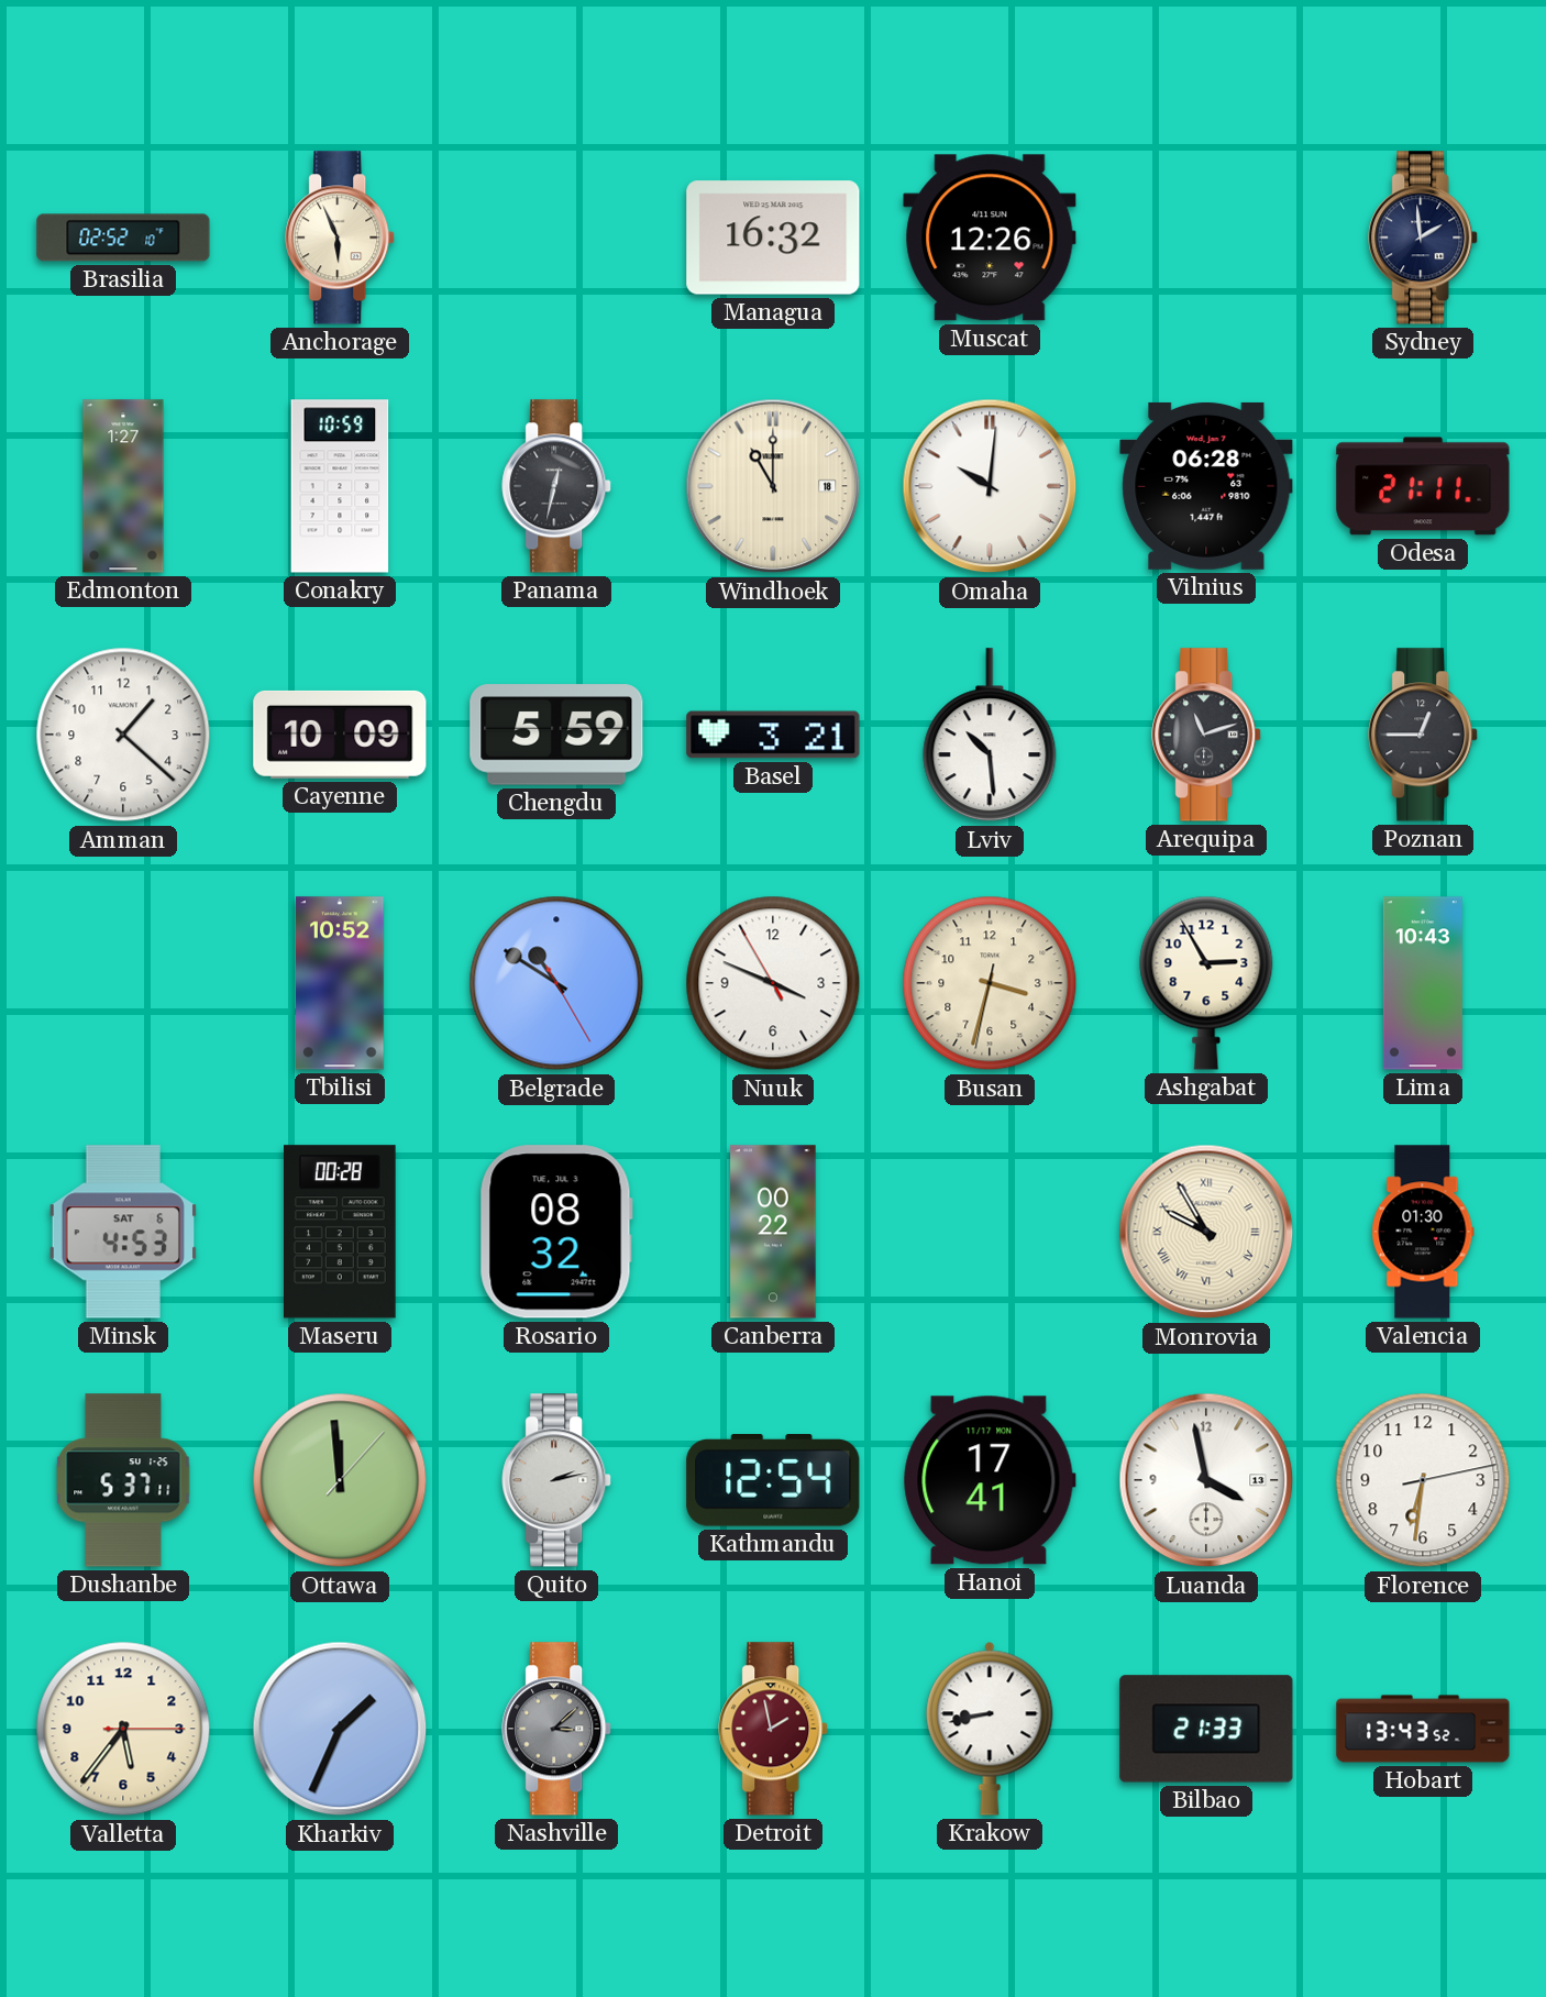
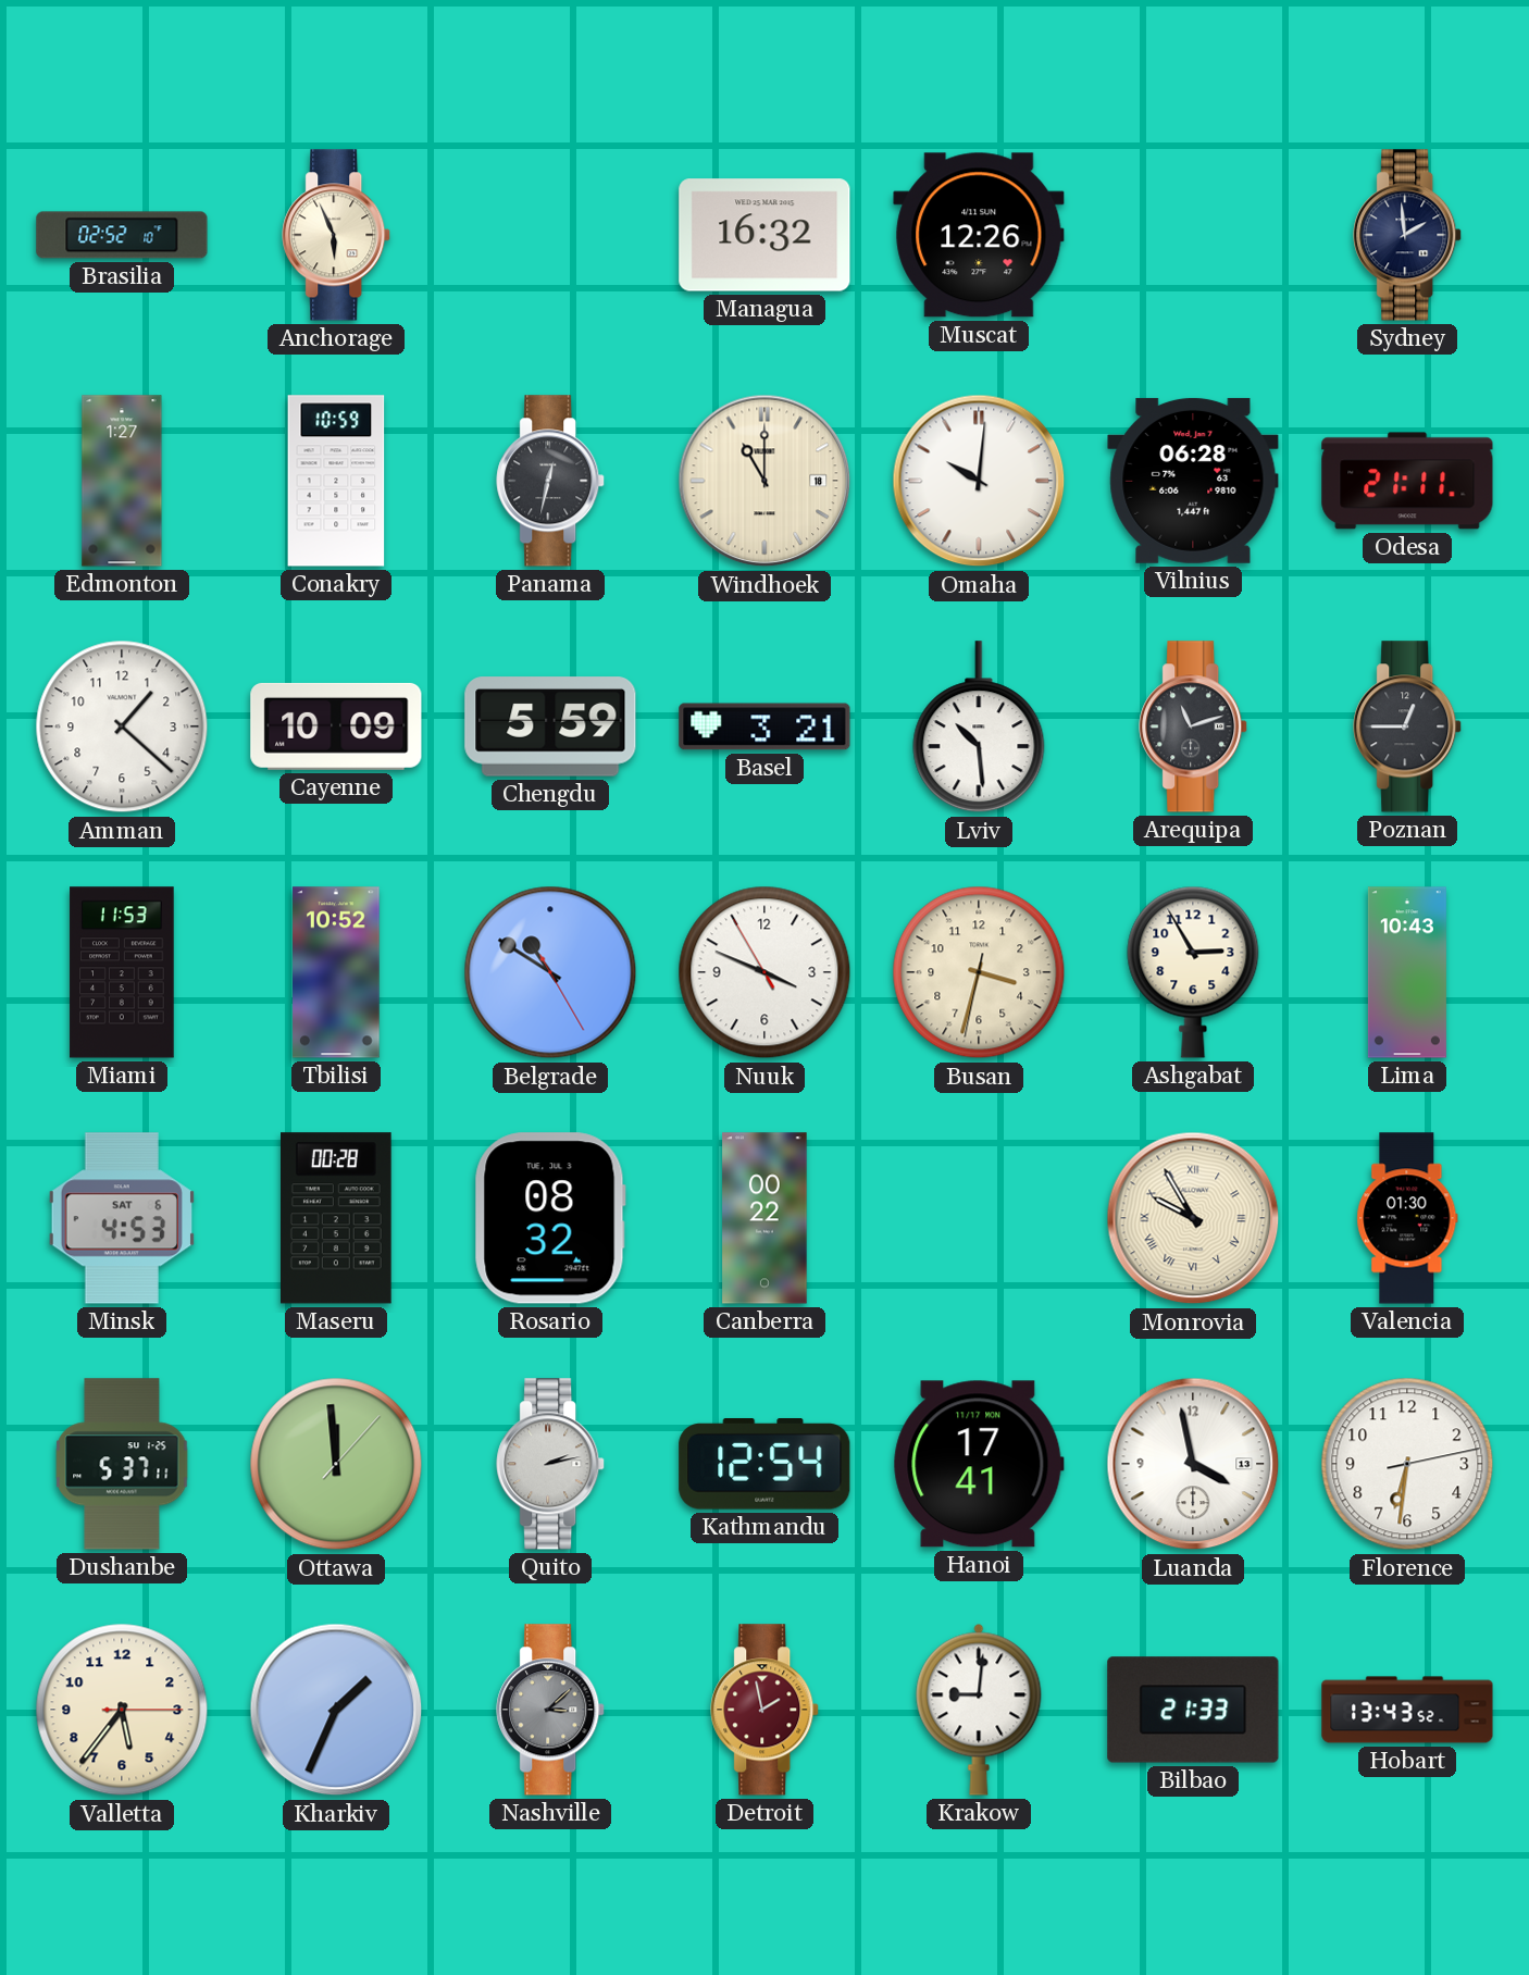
Miami: none -> 11:53 (122, 972)
Krakow: 8:43 -> 9:01 (979, 1710)
